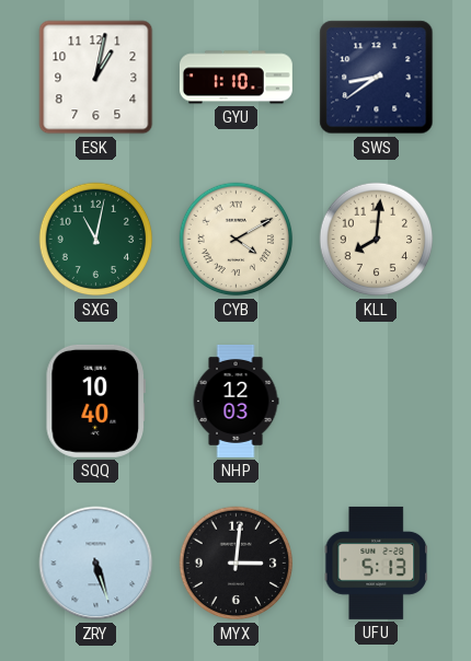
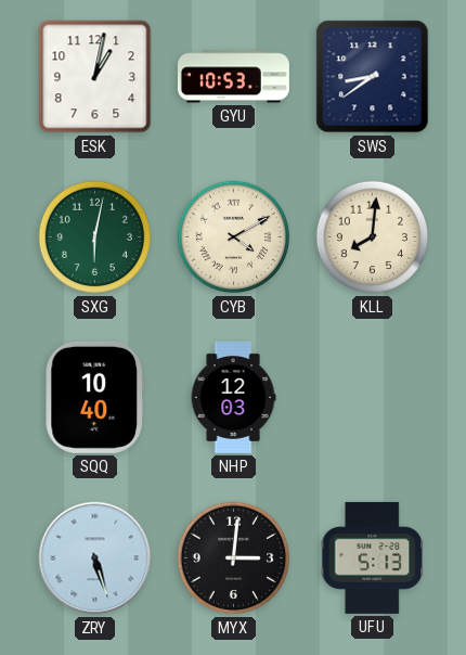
GYU: 1:10 -> 10:53 (233, 77)
SXG: 11:02 -> 6:02 (95, 237)
